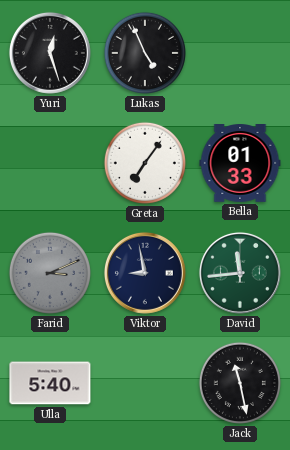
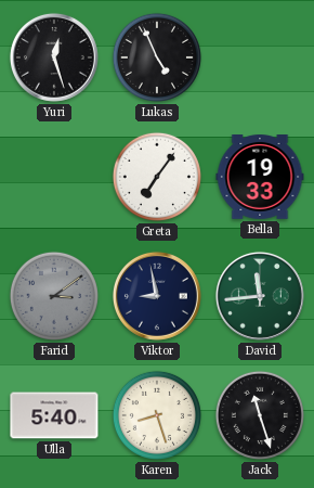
Bella: 01:33 -> 19:33 (260, 178)
Farid: 3:11 -> 3:09 (54, 296)
Karen: none -> 8:27 (157, 415)
Jack: 11:28 -> 11:27 (260, 415)
